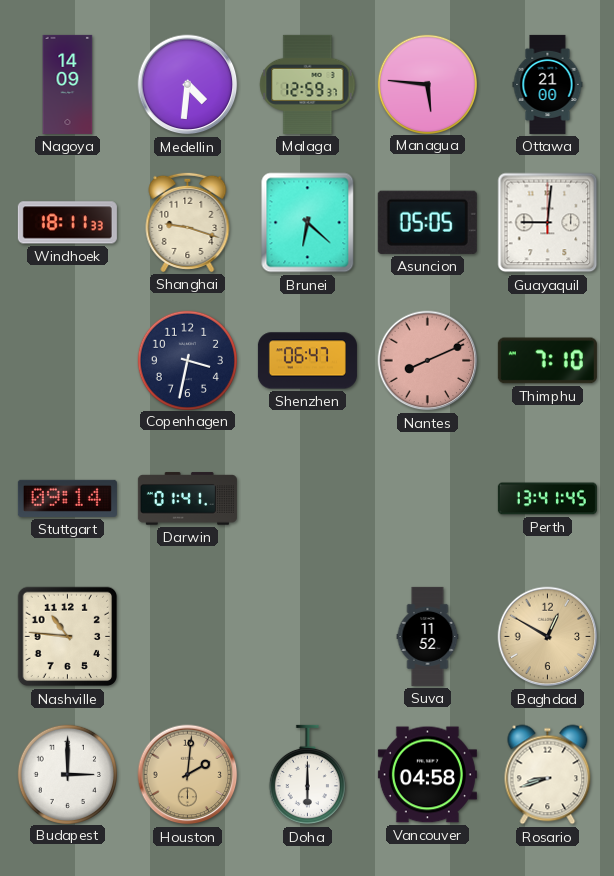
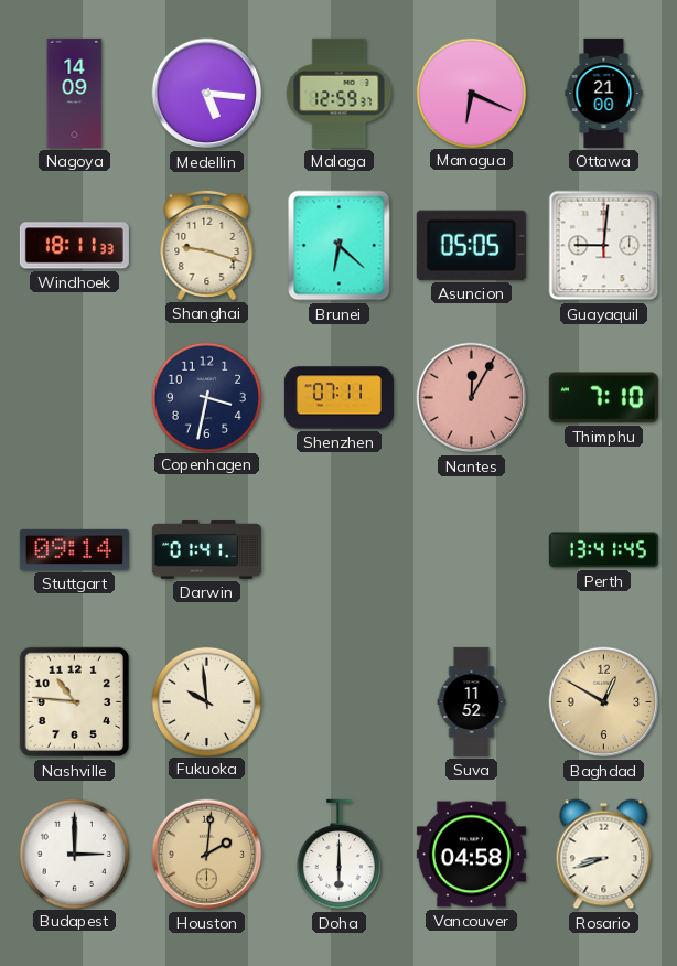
Medellin: 4:31 -> 5:16 (207, 94)
Managua: 5:46 -> 6:19 (471, 93)
Shenzhen: 06:47 -> 07:11 (338, 398)
Nantes: 8:11 -> 12:05 (472, 398)
Fukuoka: none -> 9:59 (206, 701)
